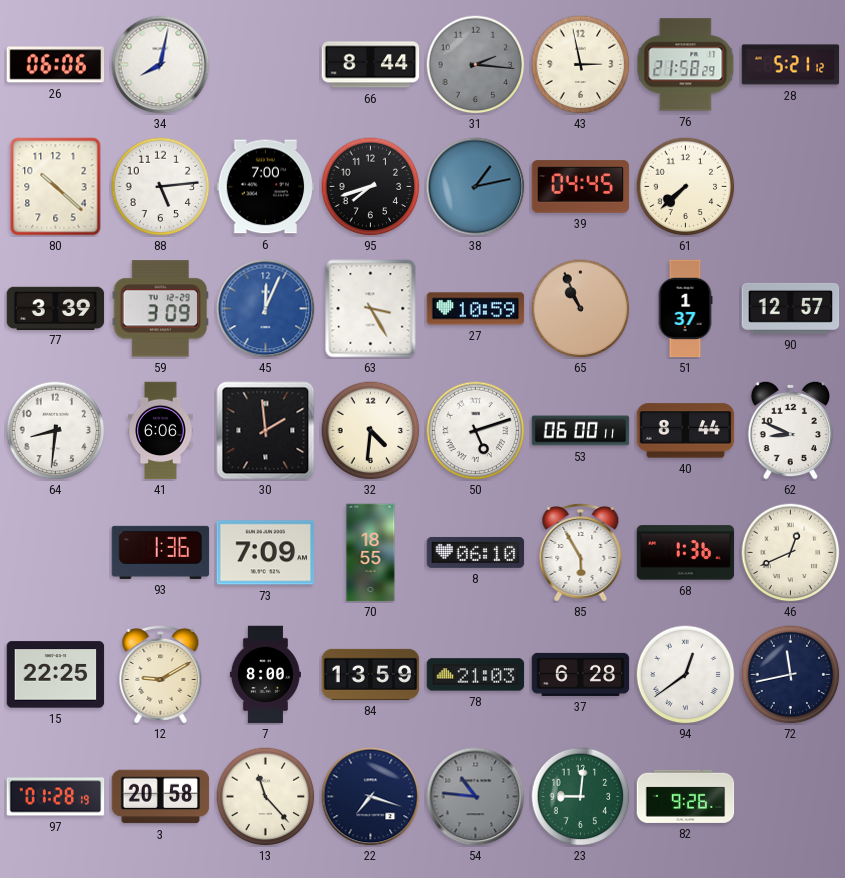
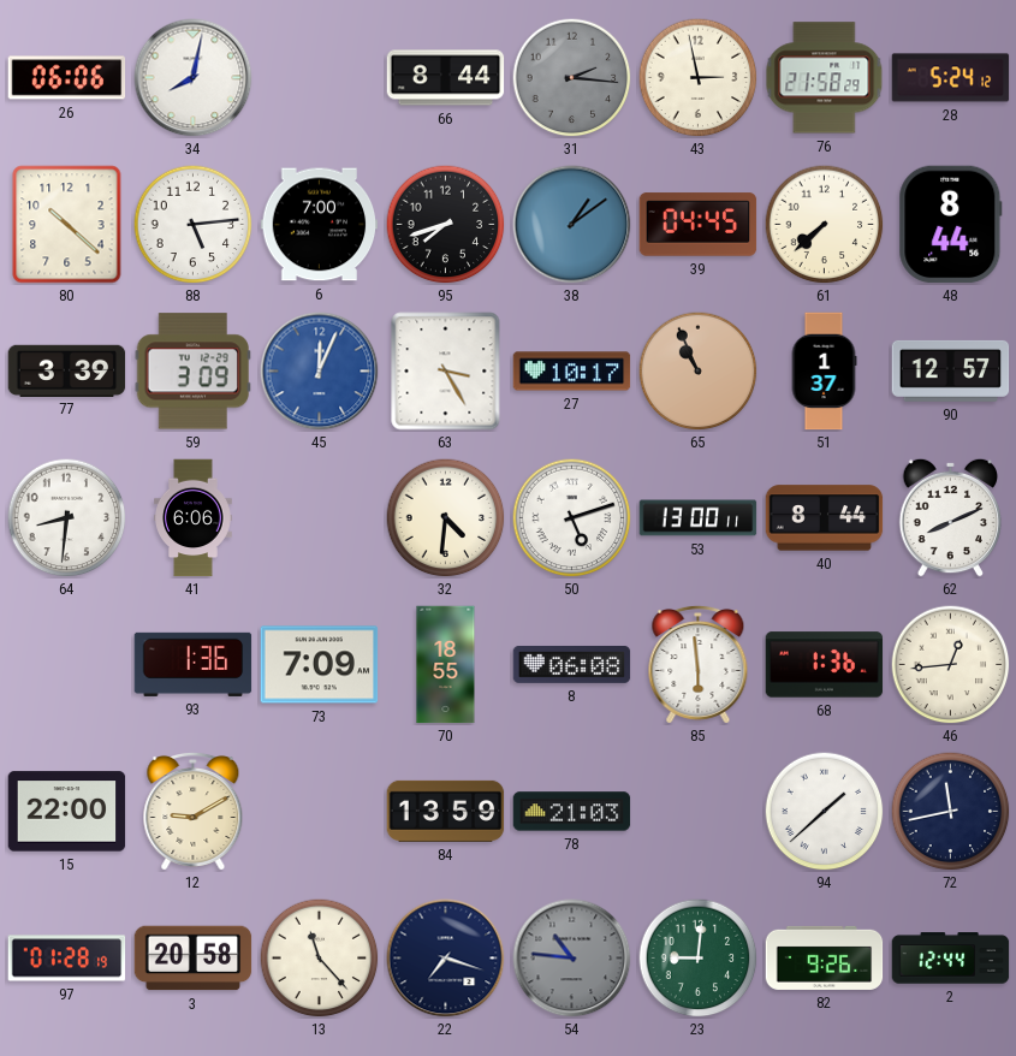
28: 5:21 -> 5:24 (951, 78)
38: 1:13 -> 1:09 (572, 225)
48: none -> 8:44 (951, 225)
27: 10:59 -> 10:17 (572, 372)
30: 1:59 -> none (266, 431)
53: 06:00 -> 13:00 (699, 518)
62: 8:49 -> 8:11 (951, 517)
8: 06:10 -> 06:08 (572, 664)
85: 5:55 -> 5:59 (699, 664)
46: 12:41 -> 12:44 (951, 665)
15: 22:25 -> 22:00 (67, 812)
7: 8:00 -> none (265, 675)
37: 6:28 -> none (581, 674)
94: 12:39 -> 1:38 (825, 812)
2: none -> 12:44 (951, 959)
